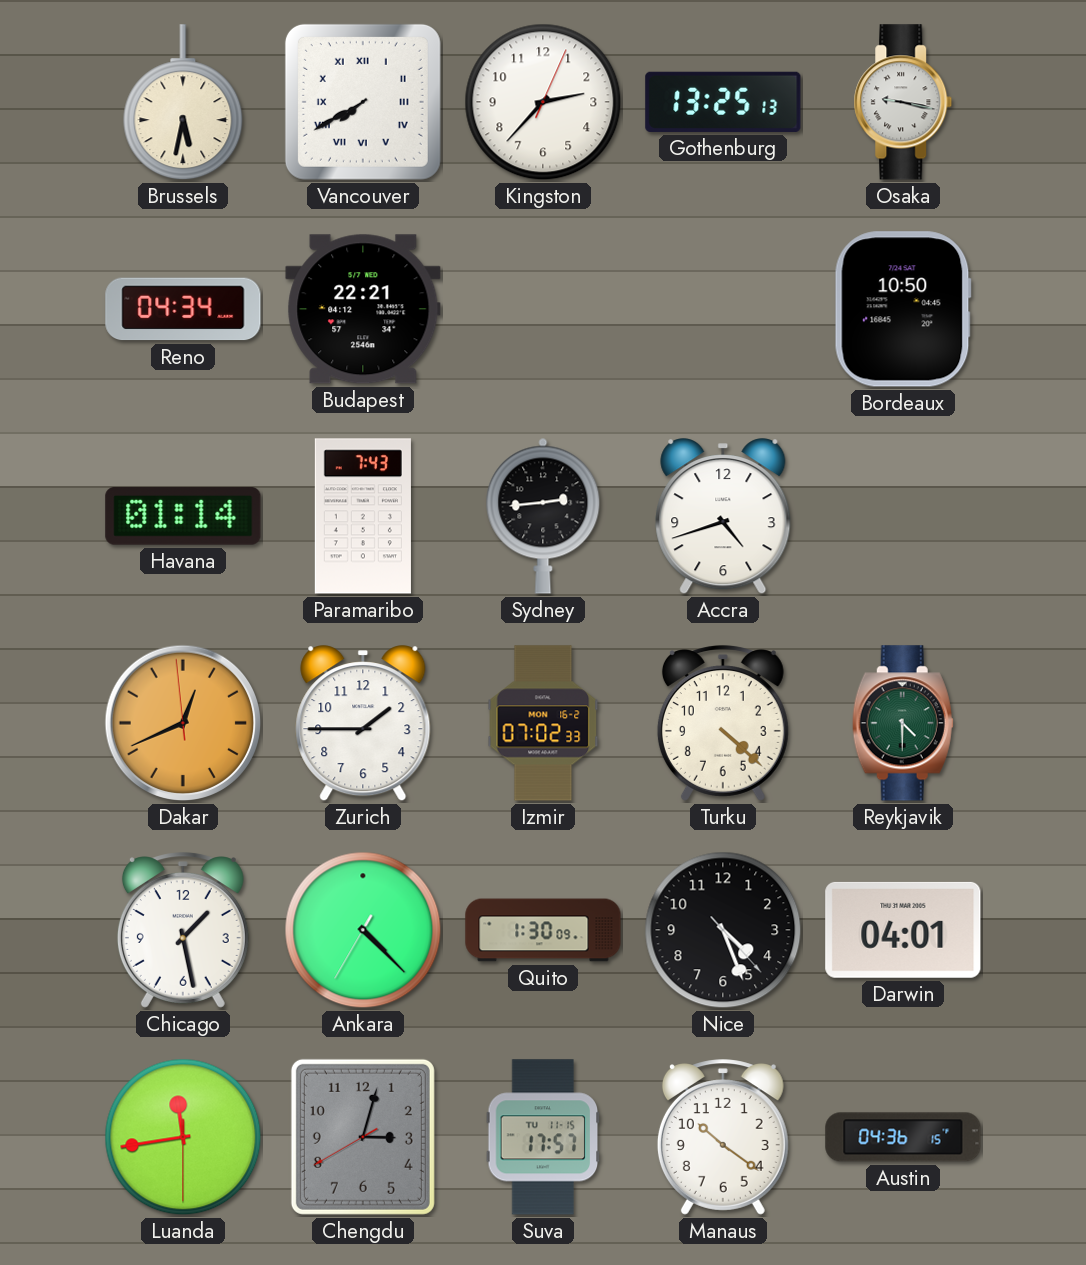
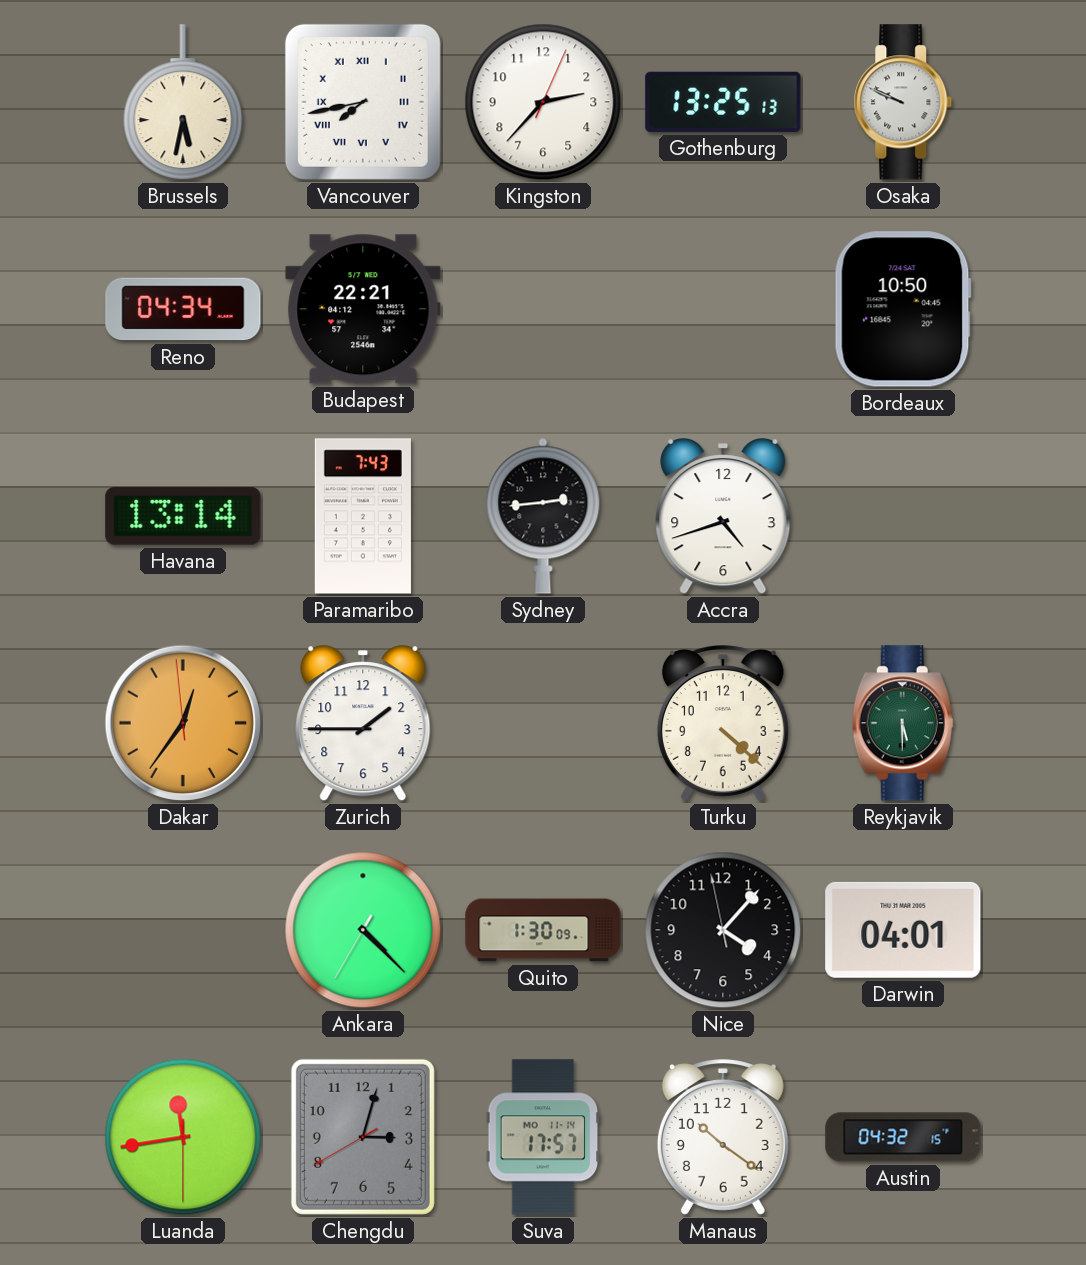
Vancouver: 7:40 -> 7:43 (363, 102)
Osaka: 9:17 -> 9:49 (903, 102)
Havana: 01:14 -> 13:14 (183, 517)
Dakar: 12:40 -> 12:35 (183, 723)
Izmir: 07:02 -> none (543, 723)
Reykjavik: 4:30 -> 5:30 (903, 723)
Chicago: 1:28 -> none (183, 930)
Nice: 4:26 -> 4:06 (723, 930)
Suva date: TU 11-15 -> MO 11-14 (543, 1137)
Austin: 04:36 -> 04:32 (903, 1137)
